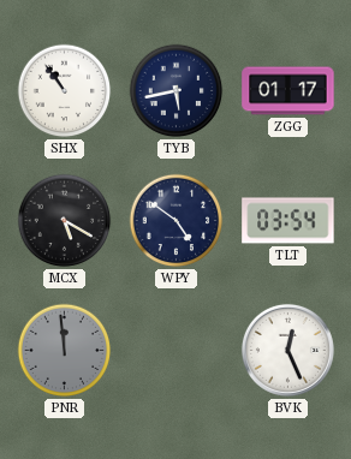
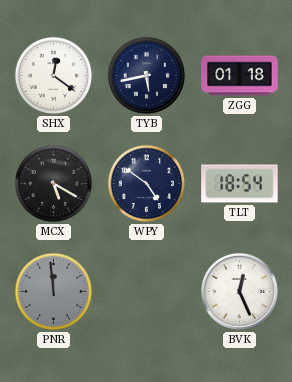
SHX: 10:54 -> 12:21 (54, 76)
ZGG: 01:17 -> 01:18 (240, 76)
TLT: 03:54 -> 18:54 (240, 184)
